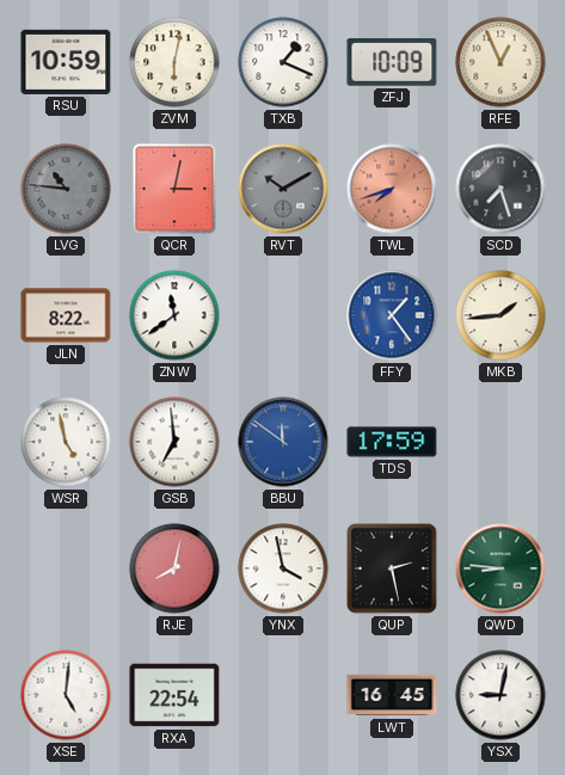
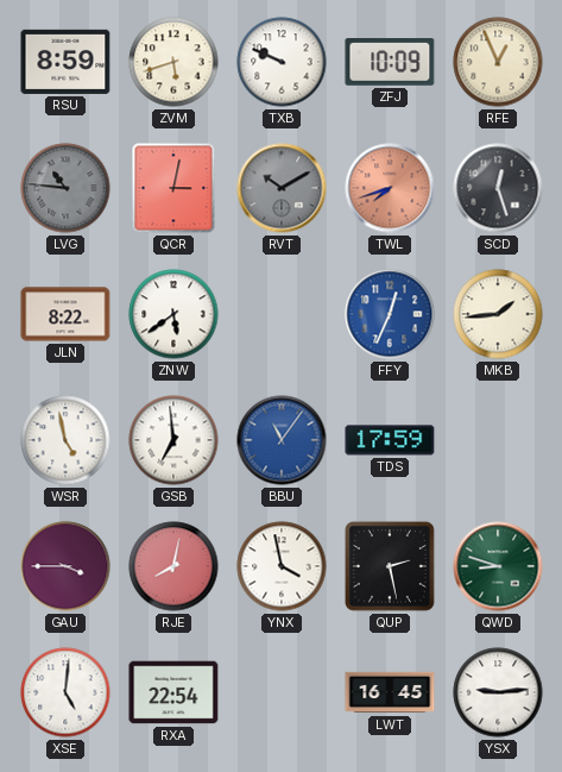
RSU: 10:59 -> 8:59 (65, 62)
ZVM: 6:02 -> 5:42 (173, 62)
TXB: 1:19 -> 9:49 (282, 62)
SCD: 7:27 -> 12:27 (498, 188)
ZNW: 11:39 -> 5:39 (173, 314)
FFY: 1:24 -> 12:34 (390, 314)
BBU: 11:51 -> 11:06 (282, 440)
GAU: none -> 3:45 (65, 566)
QWD: 8:46 -> 8:48 (498, 566)
YSX: 9:02 -> 9:14 (498, 692)
